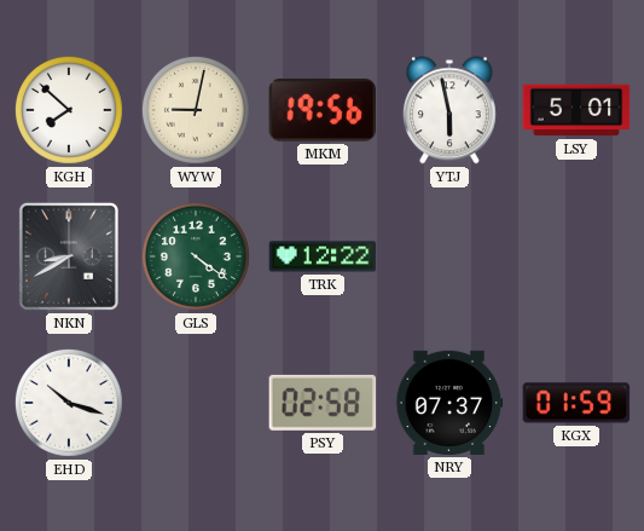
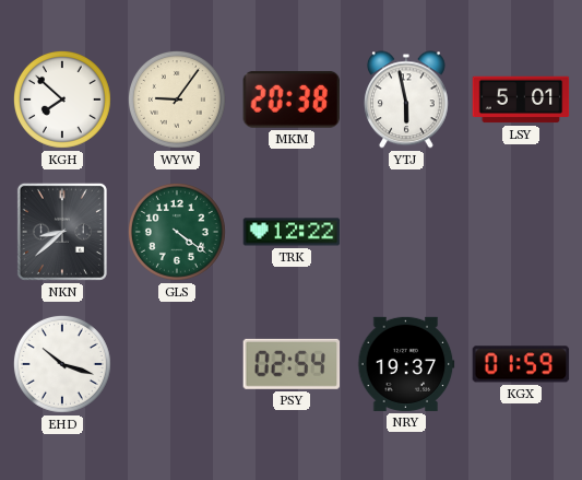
WYW: 9:02 -> 9:06 (177, 99)
MKM: 19:56 -> 20:38 (292, 99)
NKN: 8:40 -> 8:38 (62, 232)
PSY: 02:58 -> 02:54 (292, 364)
NRY: 07:37 -> 19:37 (406, 364)
